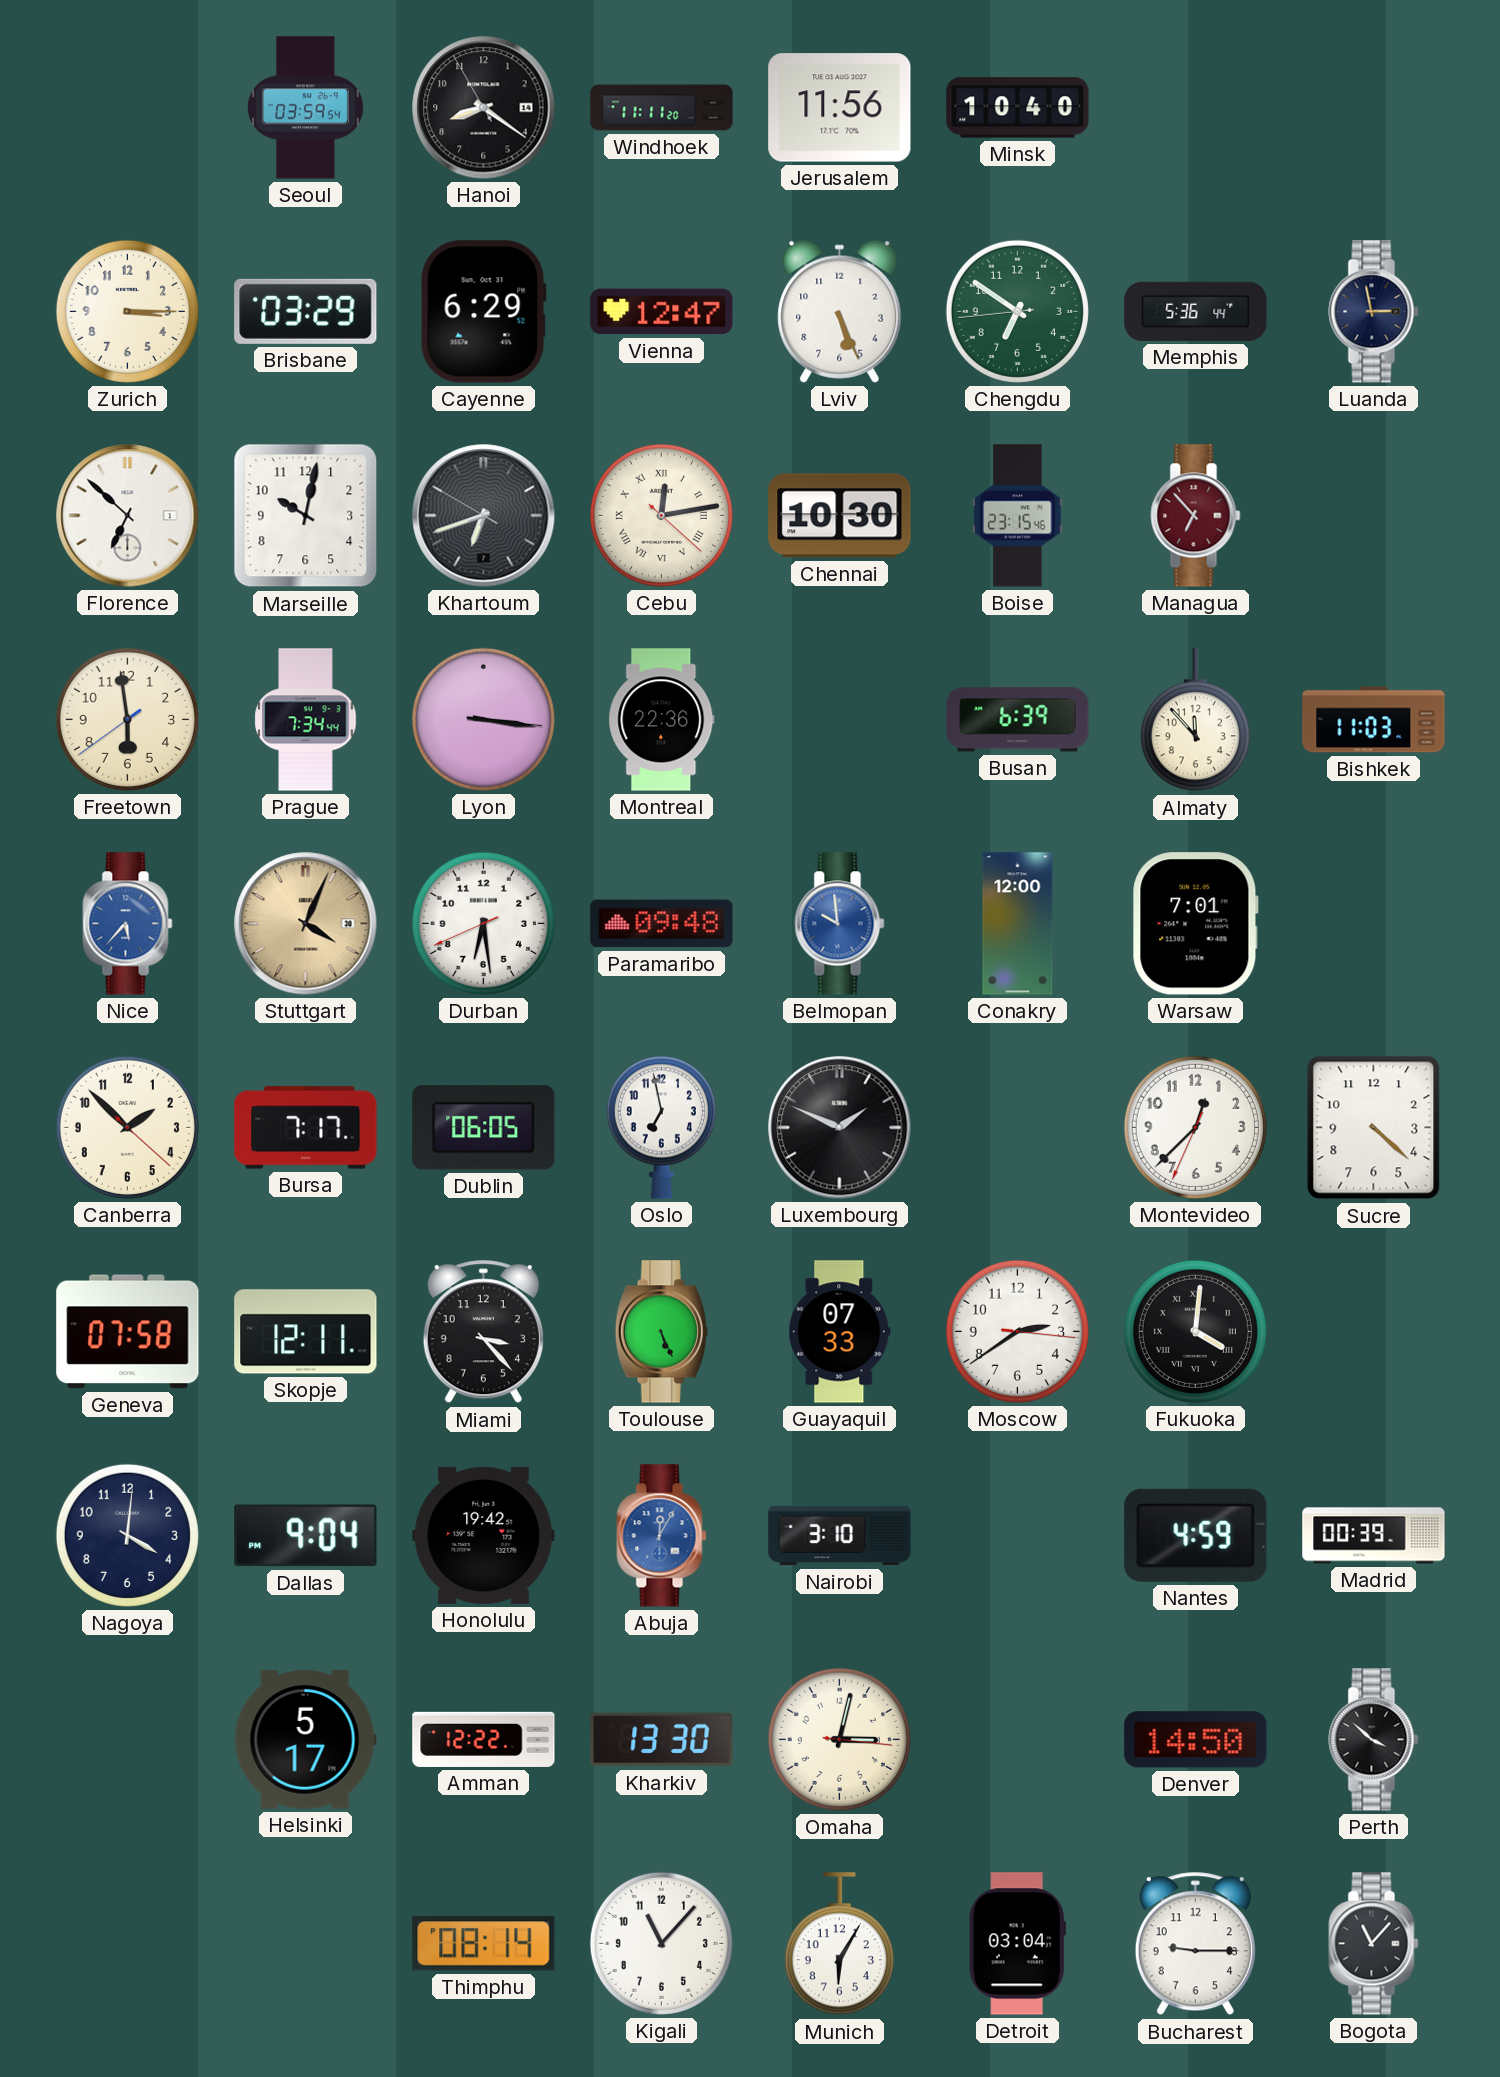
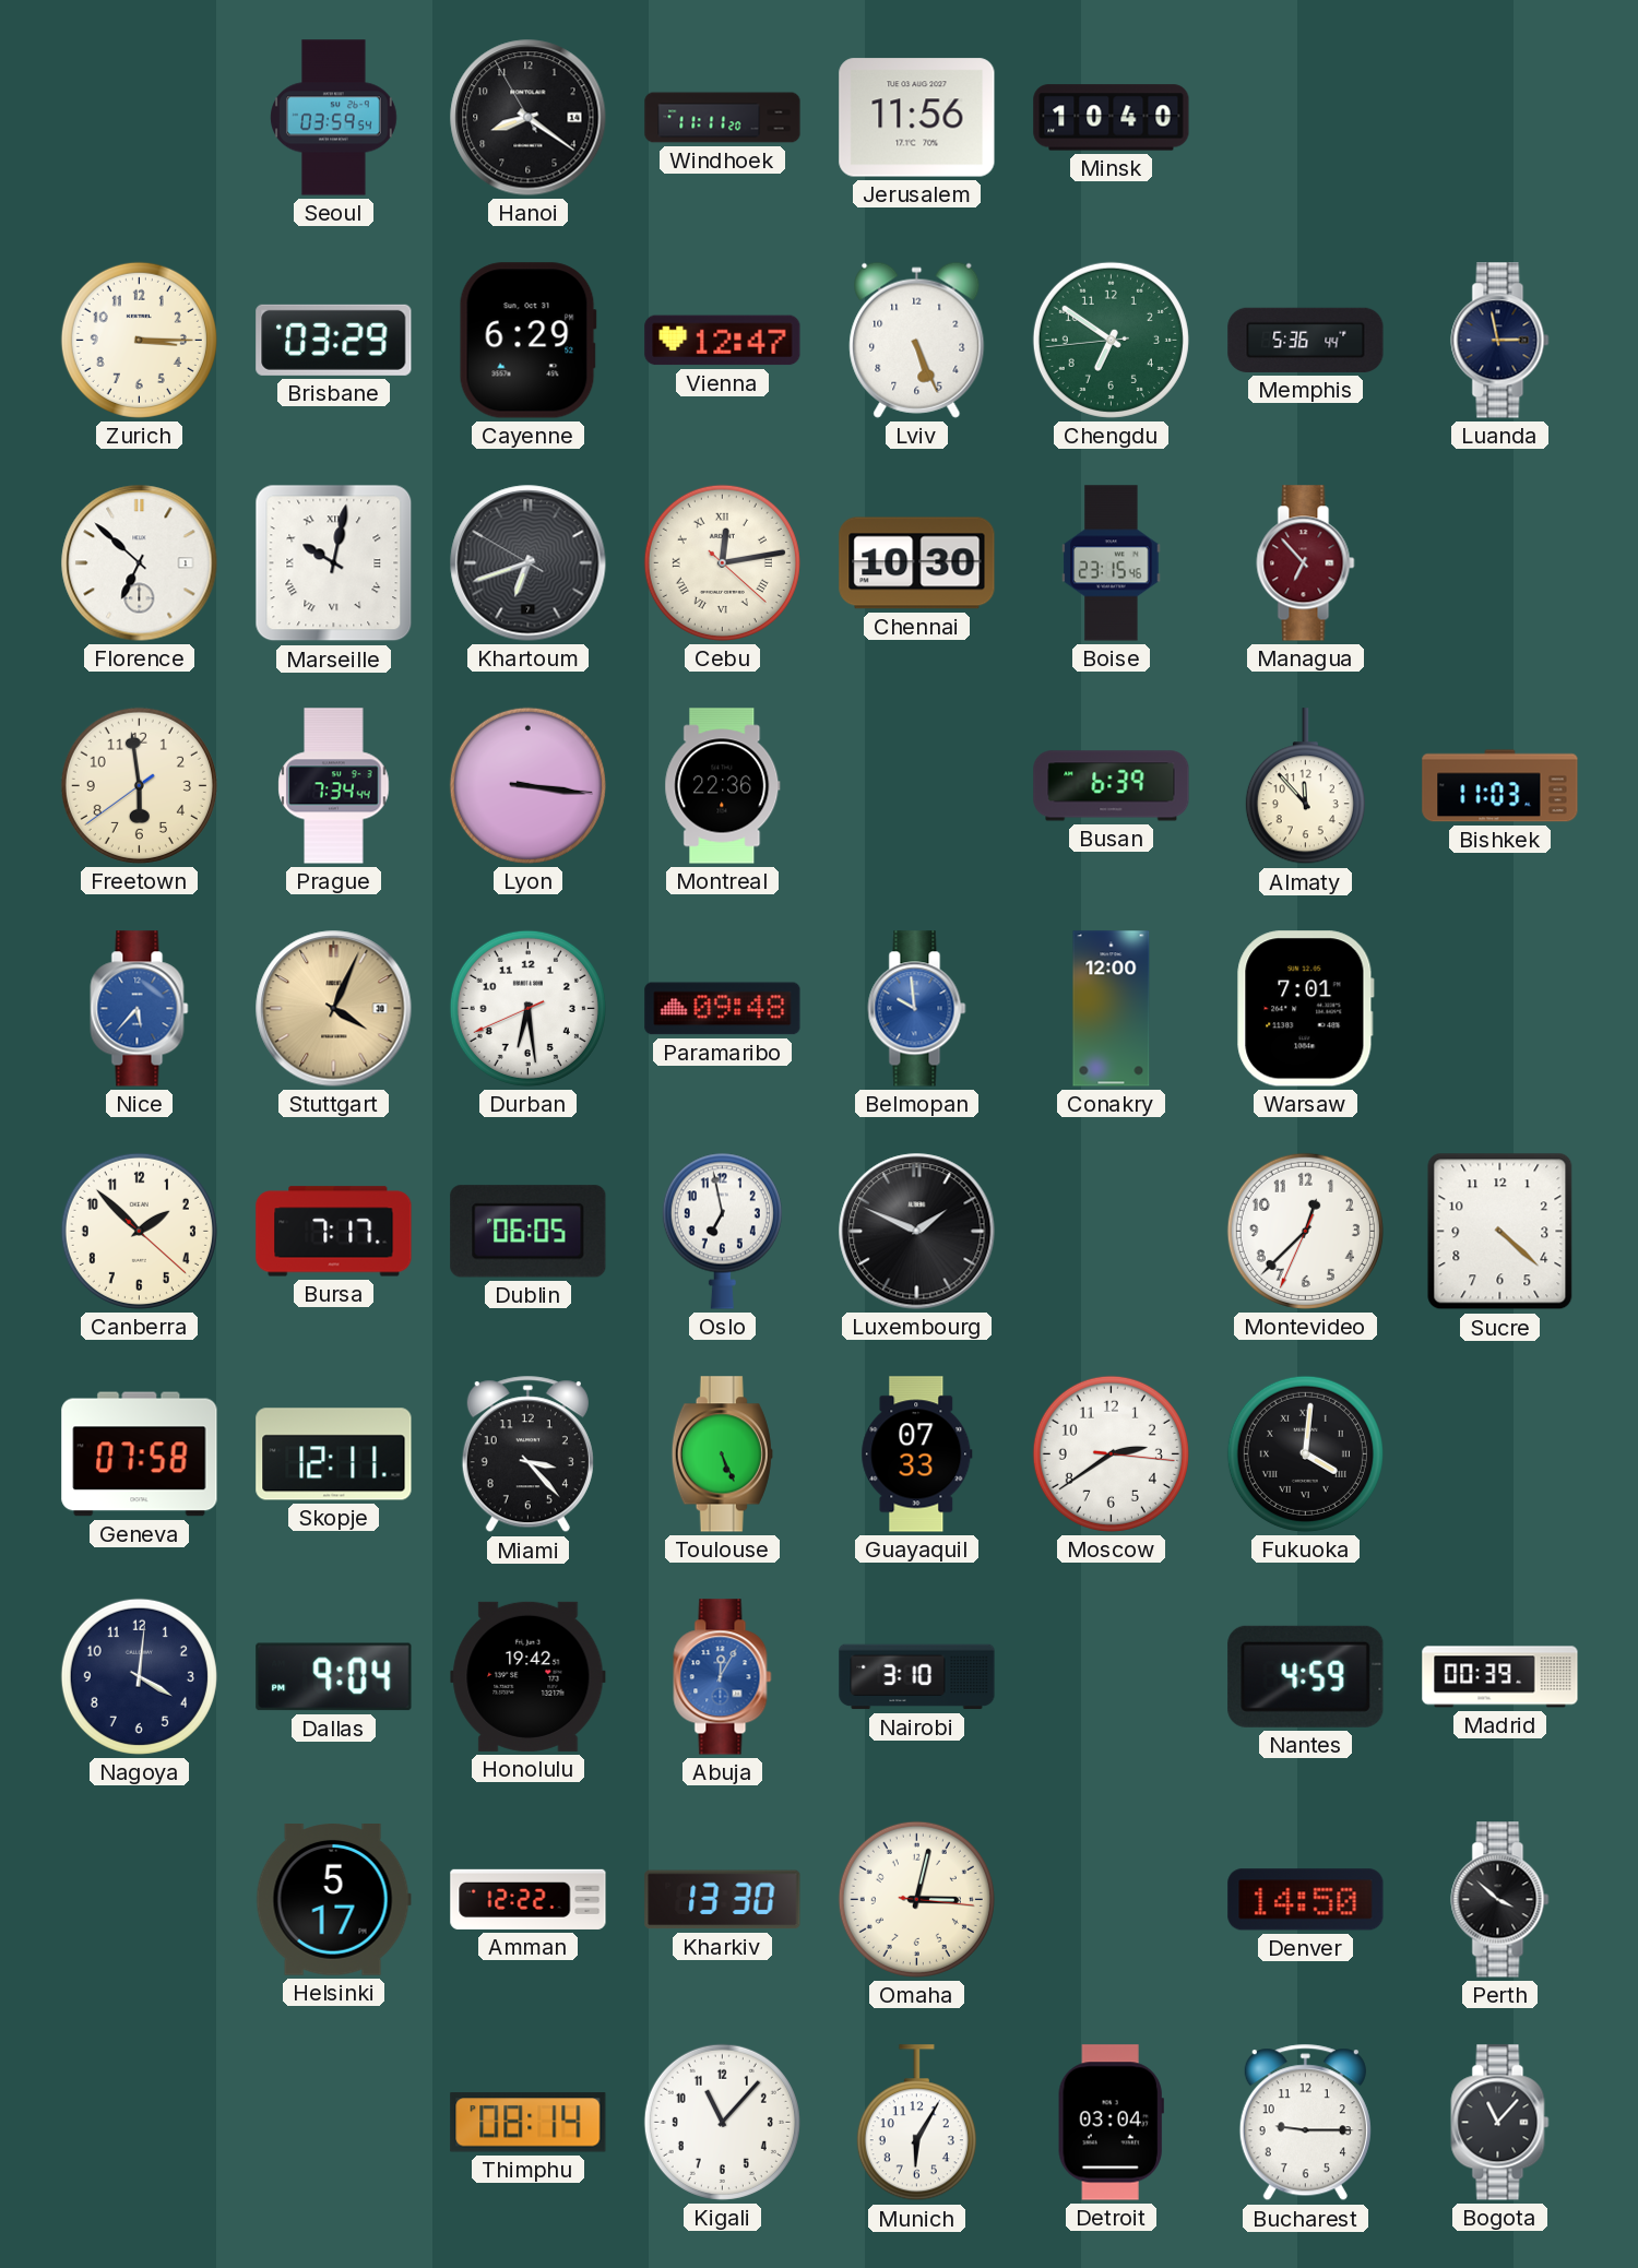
Marseille numerals: Arabic -> Roman (334, 563)
